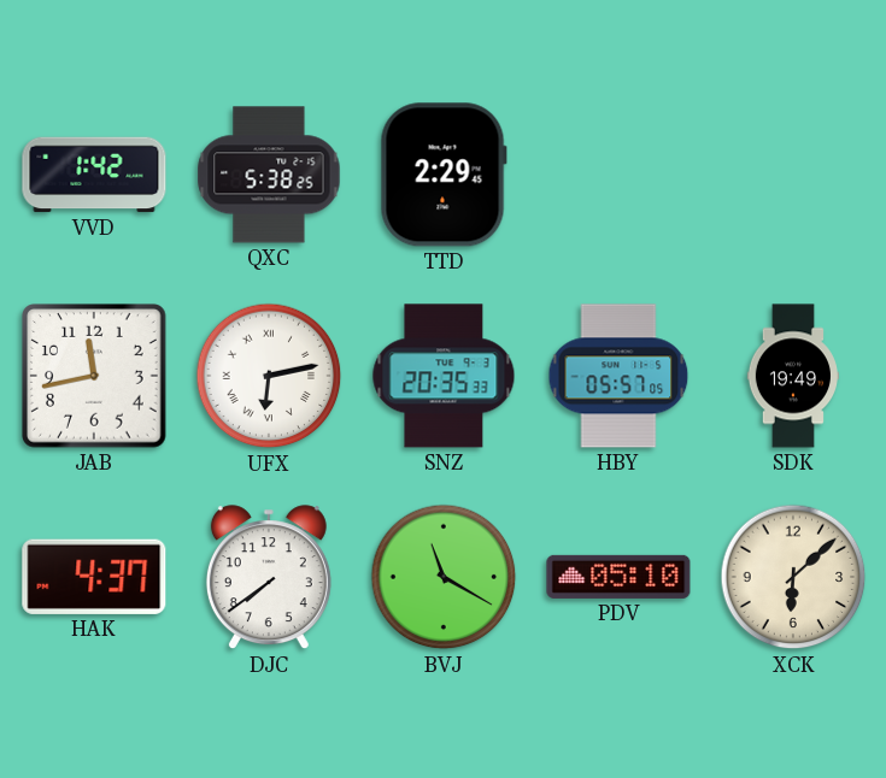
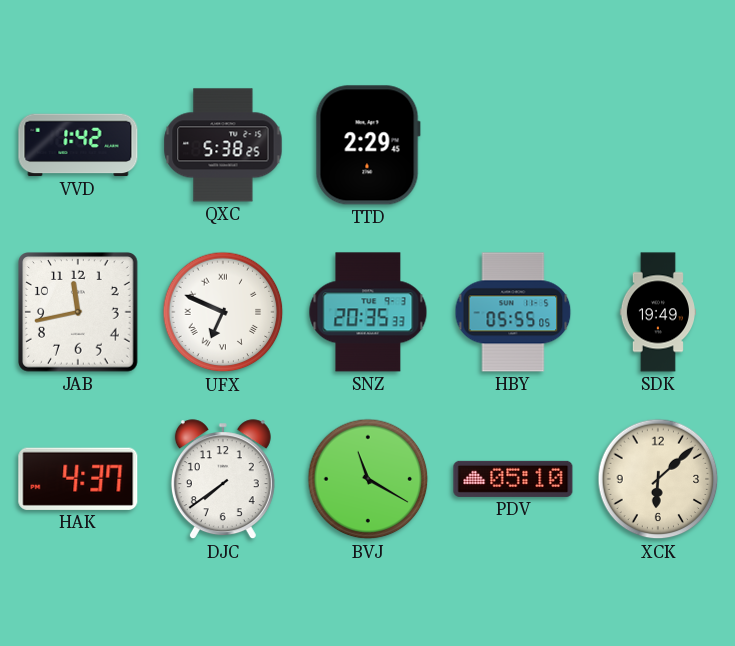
UFX: 6:13 -> 6:49 (223, 312)
HBY: 05:57 -> 05:55 (513, 312)
